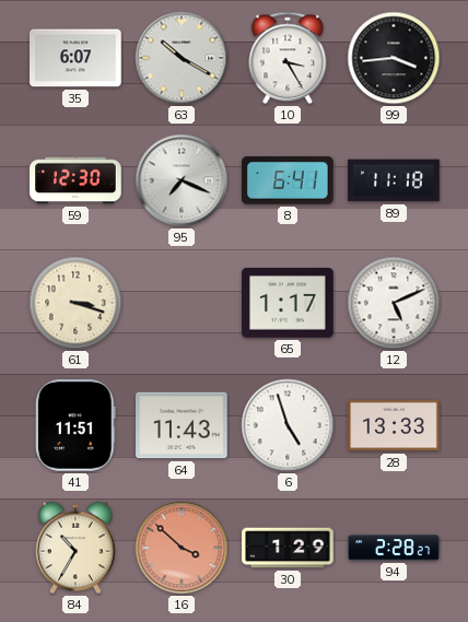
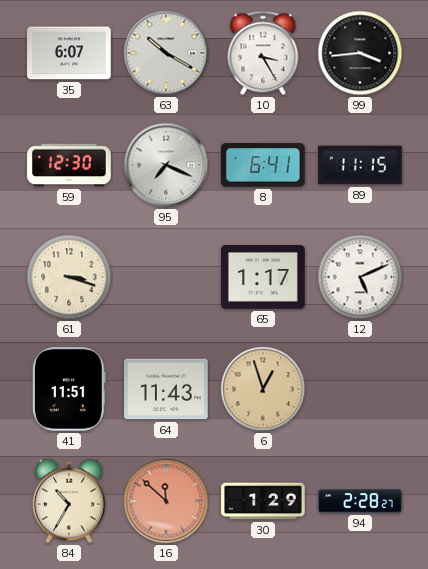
89: 11:18 -> 11:15 (360, 165)
6: 4:57 -> 12:57 (263, 389)
6 dial: white -> champagne (263, 389)
28: 13:33 -> none (394, 425)
16: 3:52 -> 11:52 (166, 501)
